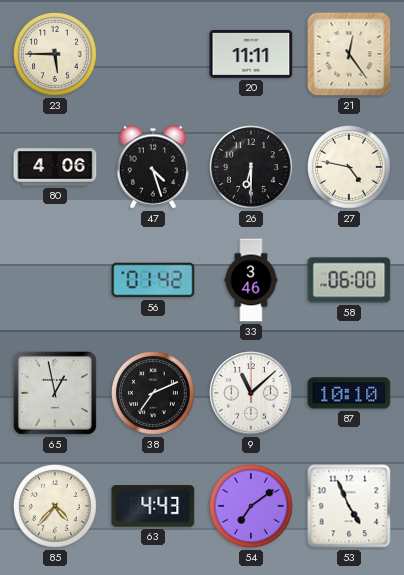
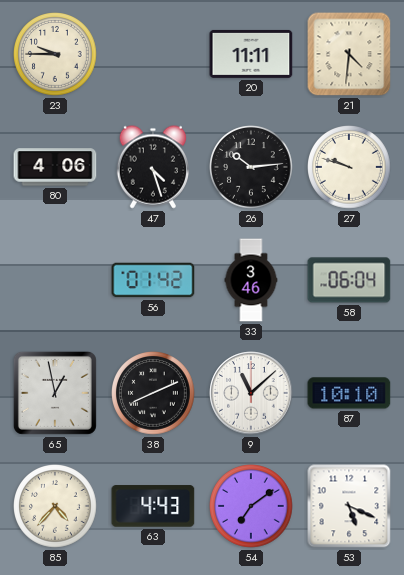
23: 5:45 -> 9:45 (56, 55)
21: 12:24 -> 4:31 (349, 54)
26: 6:30 -> 10:14 (252, 168)
27: 4:47 -> 9:48 (350, 168)
58: 06:00 -> 06:04 (349, 280)
38: 7:11 -> 8:11 (154, 394)
53: 4:56 -> 5:19 (349, 506)
